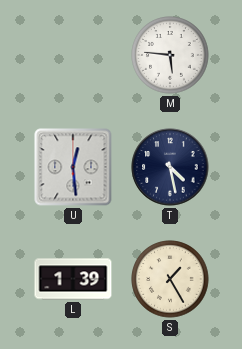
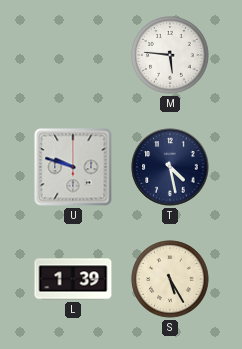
U: 12:29 -> 9:48 (73, 167)
S: 1:25 -> 5:25 (170, 279)
